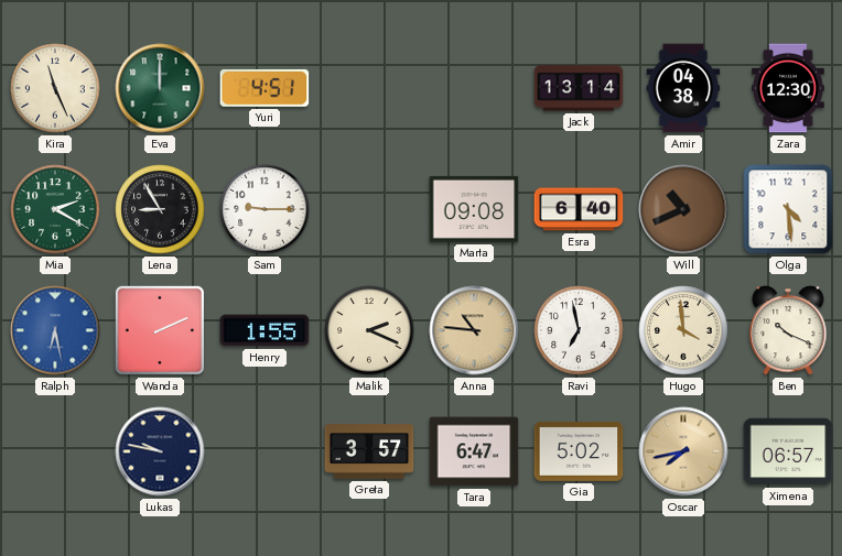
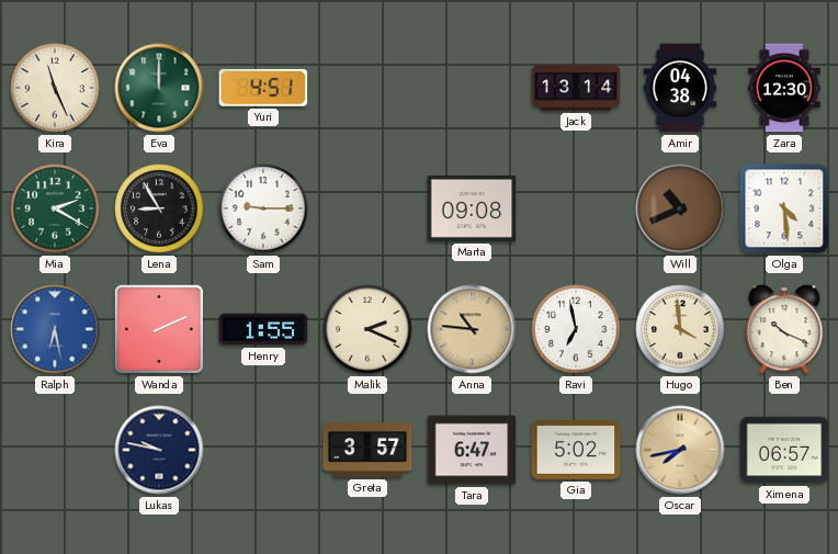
Esra: 6:40 -> none (579, 209)
